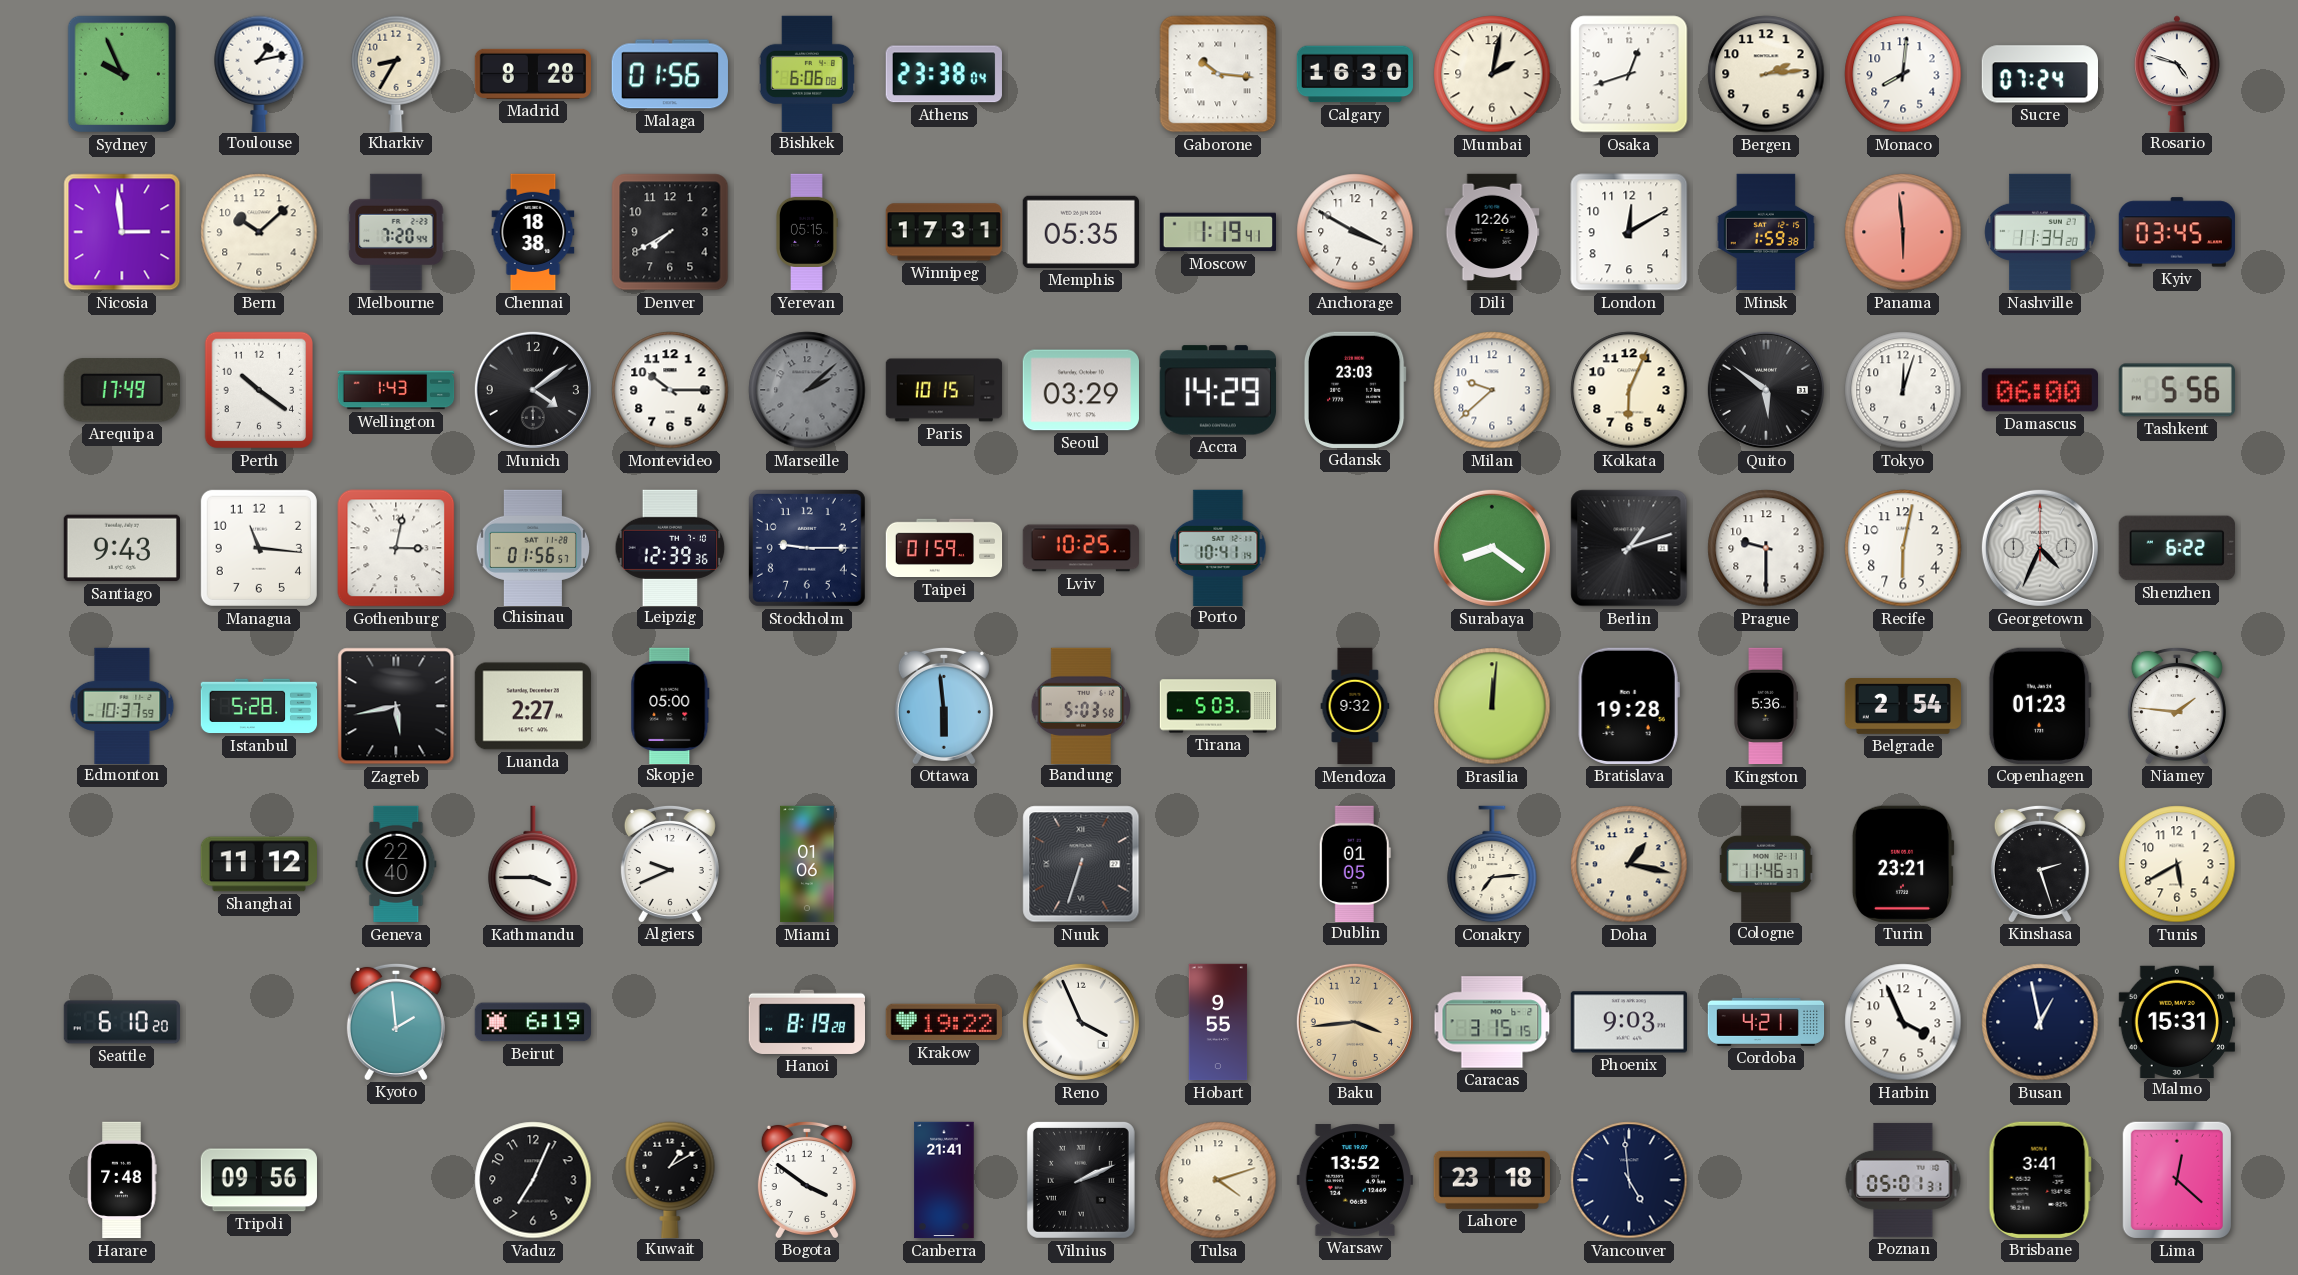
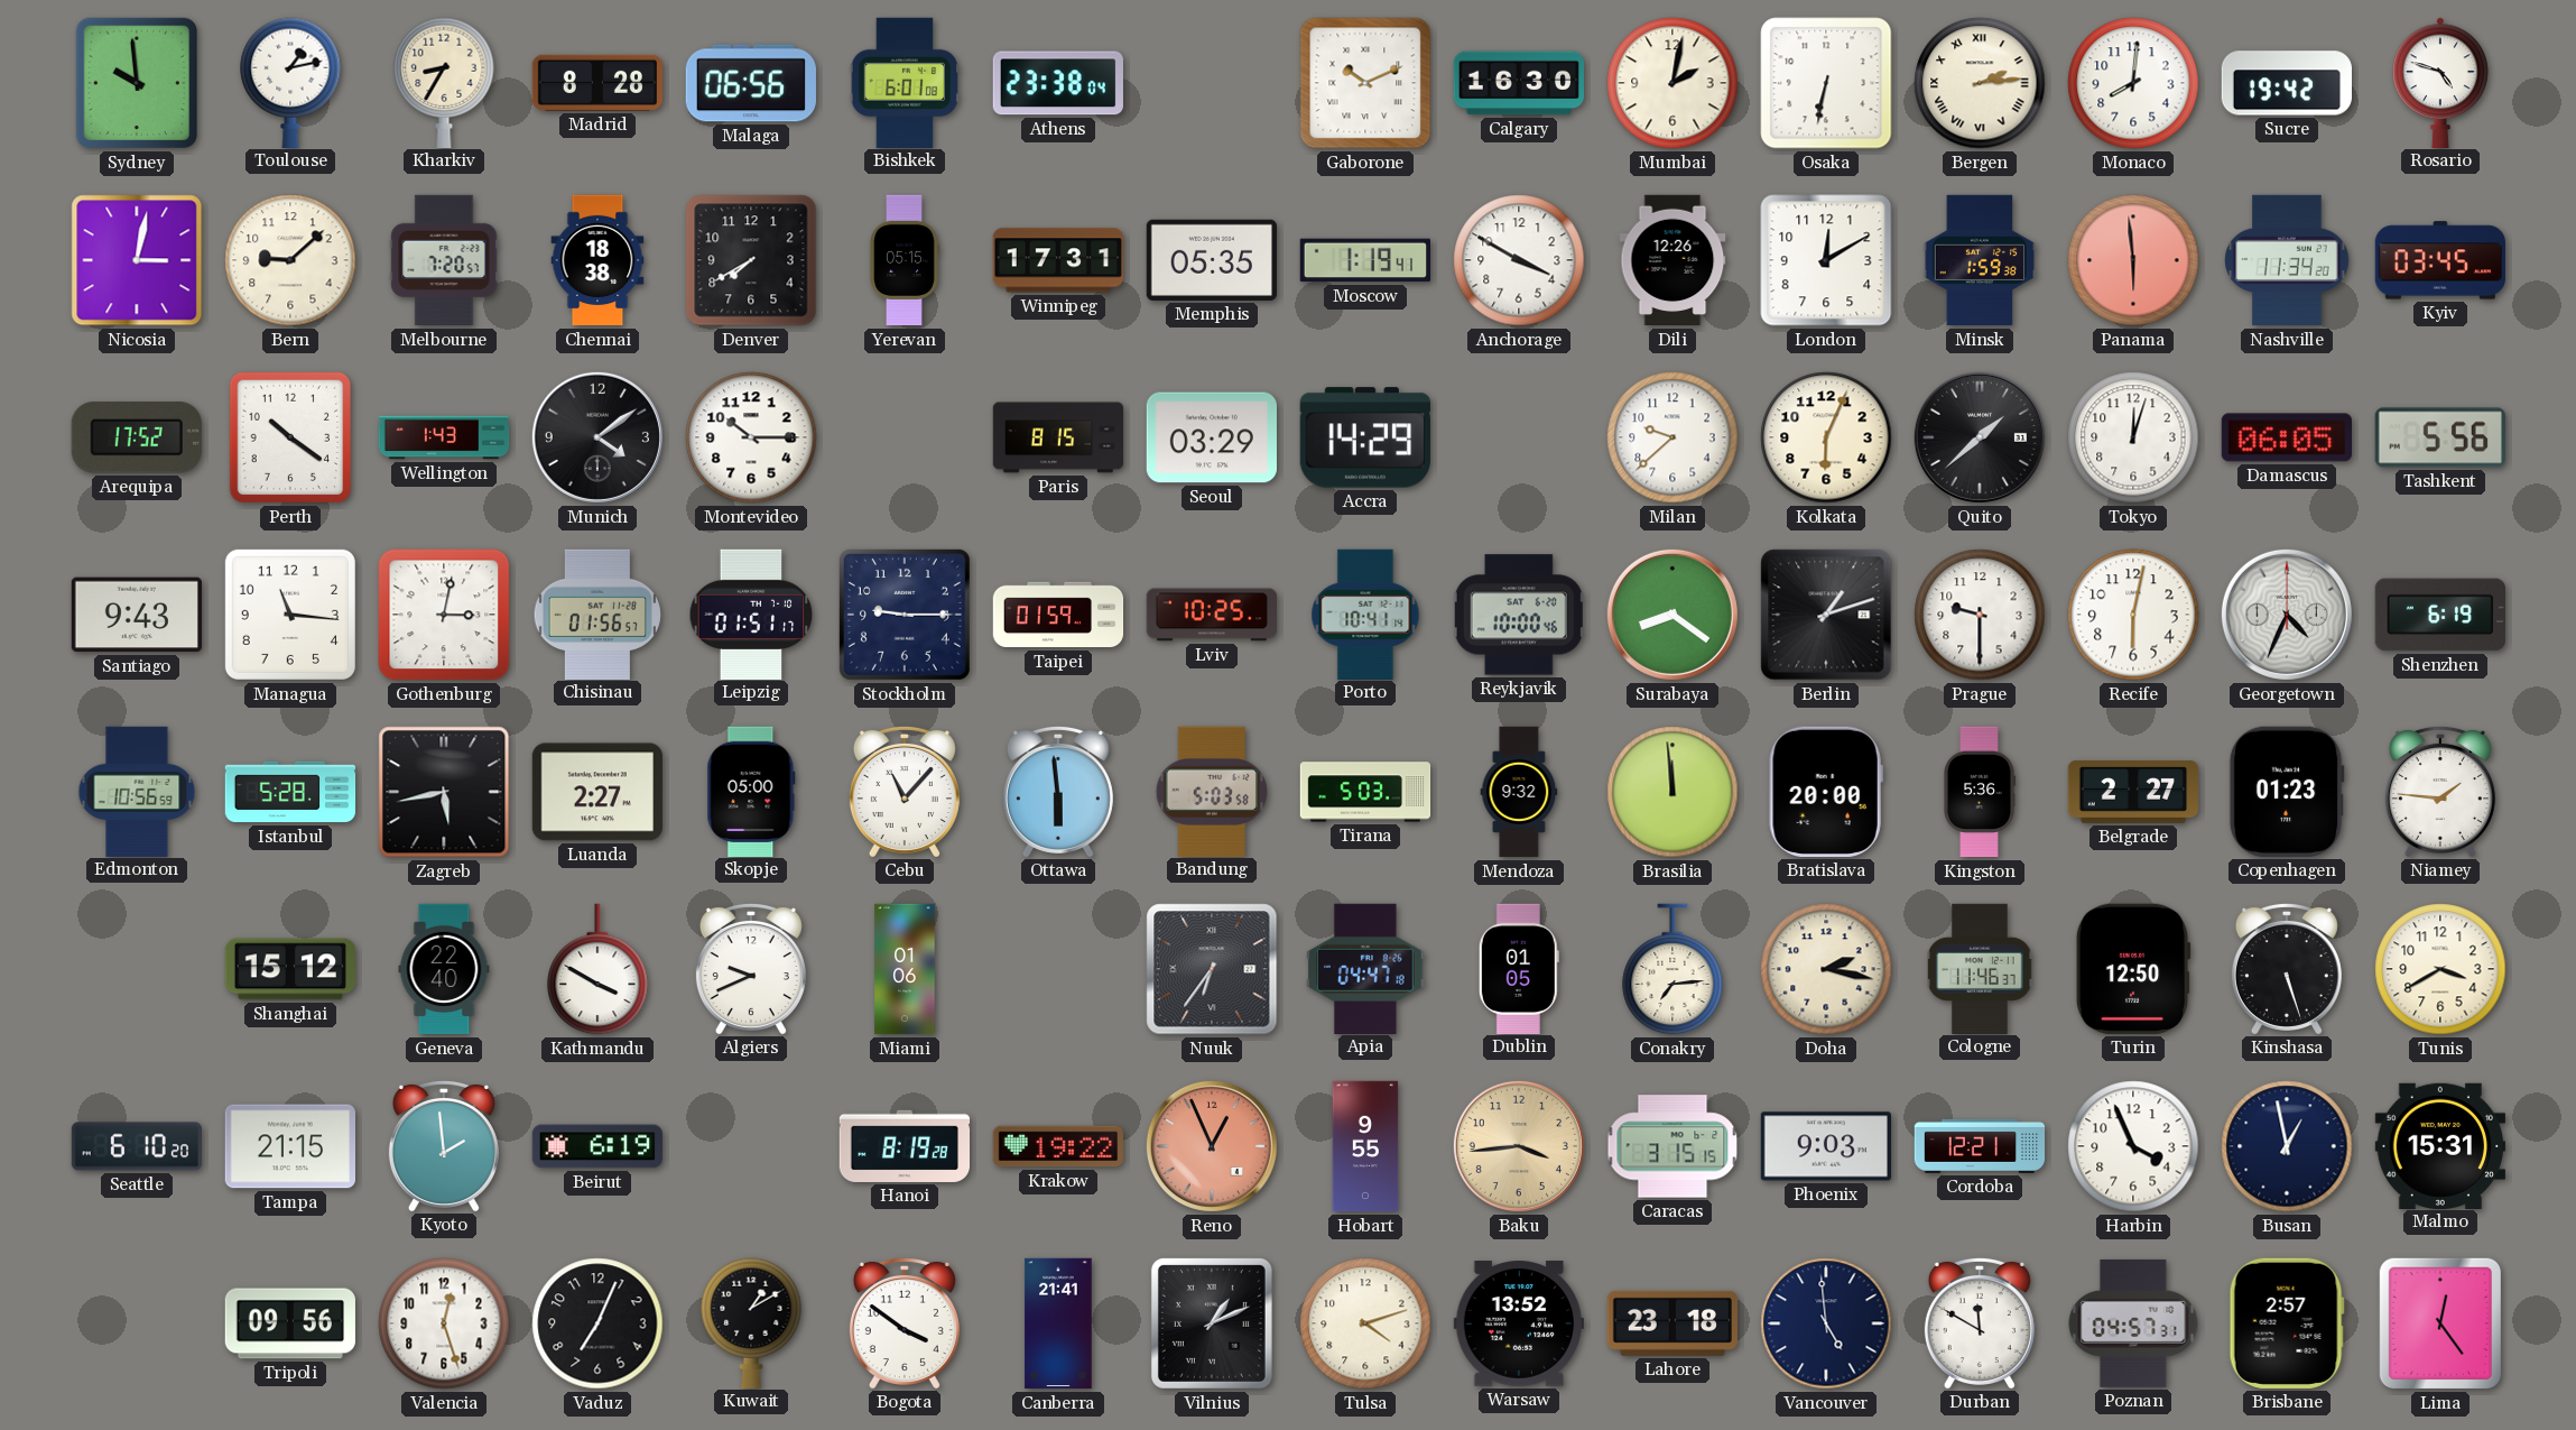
Sydney: 9:56 -> 9:59 (136, 83)
Malaga: 01:56 -> 06:56 (751, 83)
Bishkek: 6:06 -> 6:01 (905, 82)
Gaborone: 10:16 -> 10:11 (1365, 83)
Osaka: 12:42 -> 6:32 (1826, 83)
Bergen numerals: Arabic -> Roman (1980, 83)
Sucre: 07:24 -> 19:42 (2286, 83)
Nicosia: 2:59 -> 3:02 (137, 260)
Bern: 10:08 -> 9:08 (290, 260)
Melbourne: 7:20:44 -> 7:20:57 (444, 260)
Arequipa: 17:49 -> 17:52 (137, 437)
Marseille: 2:08 -> none (807, 390)
Paris: 10:15 -> 8:15 (1058, 437)
Gdansk: 23:03 -> none (1355, 390)
Quito: 5:51 -> 1:38 (1980, 437)
Damascus: 06:00 -> 06:05 (2286, 437)
Leipzig: 12:39 -> 01:51 (751, 613)
Reykjavik: none -> 10:00 (1519, 615)
Shenzhen: 6:22 -> 6:19 (2440, 615)
Edmonton: 10:37 -> 10:56 (137, 791)
Cebu: none -> 11:07 (905, 791)
Brasilia: 12:01 -> 11:59 (1672, 792)
Bratislava: 19:28 -> 20:00 (1826, 792)
Belgrade: 2:54 -> 2:27 (2133, 793)
Shanghai: 11:12 -> 15:12 (289, 969)
Kathmandu: 3:45 -> 3:50 (597, 969)
Nuuk: 6:33 -> 6:36 (1212, 969)
Apia: none -> 04:47 (1365, 968)
Doha: 1:17 -> 2:17 (1826, 969)
Turin: 23:21 -> 12:50 (2133, 969)
Kinshasa: 2:27 -> 5:27 (2287, 968)
Tunis: 5:40 -> 3:40 (2440, 969)
Tampa: none -> 21:15 (289, 1146)
Reno: 3:56 -> 12:56 (1212, 1146)
Reno dial: white -> salmon (1212, 1146)
Cordoba: 4:21 -> 12:21 (1980, 1146)
Harare: 7:48 -> none (122, 1180)
Valencia: none -> 12:27 (444, 1323)
Vilnius: 2:11 -> 1:11 (1212, 1323)
Durban: none -> 11:50 (1980, 1322)
Poznan: 05:01 -> 04:57 (2133, 1323)
Brisbane: 3:41 -> 2:57 (2287, 1323)
Lima: 12:22 -> 12:24 (2439, 1323)
